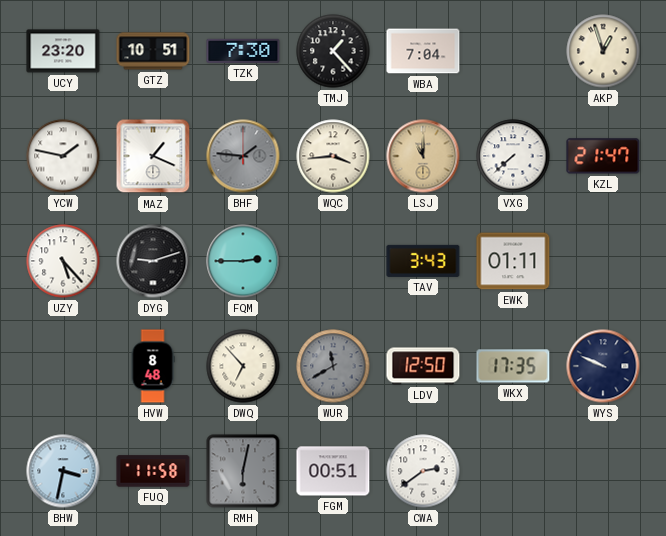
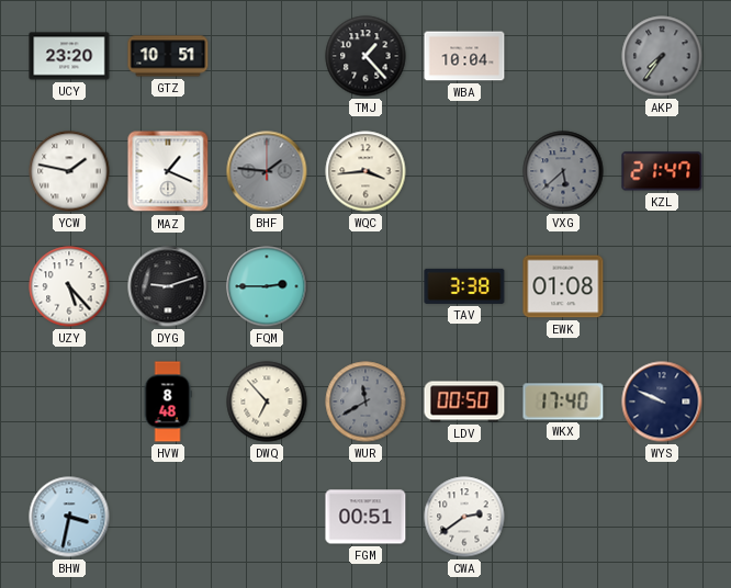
TZK: 7:30 -> none (243, 51)
WBA: 7:04 -> 10:04 (464, 56)
AKP: 12:57 -> 7:36 (662, 56)
AKP dial: cream -> grey (662, 56)
LSJ: 11:00 -> none (423, 156)
VXG: 7:38 -> 5:38 (563, 171)
VXG dial: white -> grey (563, 171)
TAV: 3:43 -> 3:38 (464, 286)
EWK: 01:11 -> 01:08 (563, 286)
LDV: 12:50 -> 00:50 (464, 402)
WKX: 17:35 -> 17:40 (563, 402)
FUQ: 11:58 -> none (153, 471)
RMH: 6:02 -> none (243, 471)
